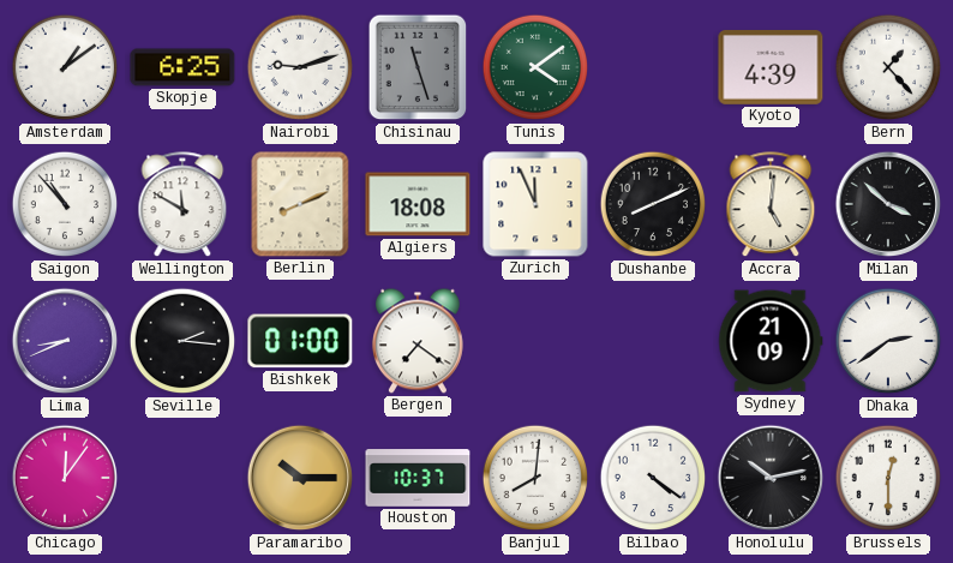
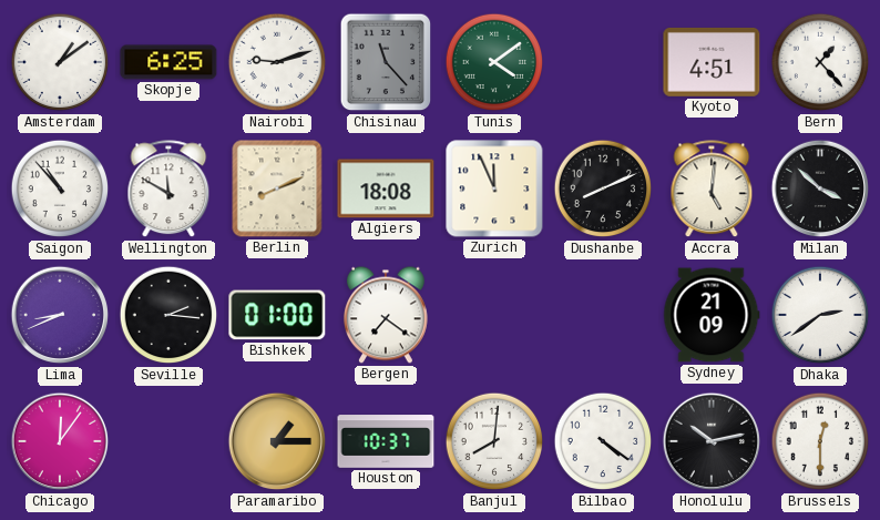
Chisinau: 11:27 -> 11:23 (386, 62)
Kyoto: 4:39 -> 4:51 (712, 62)
Paramaribo: 10:15 -> 1:15 (277, 441)
